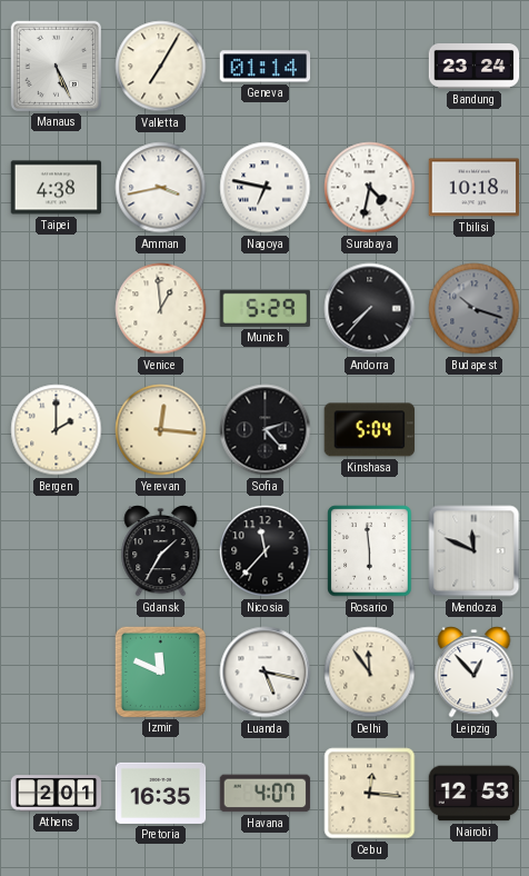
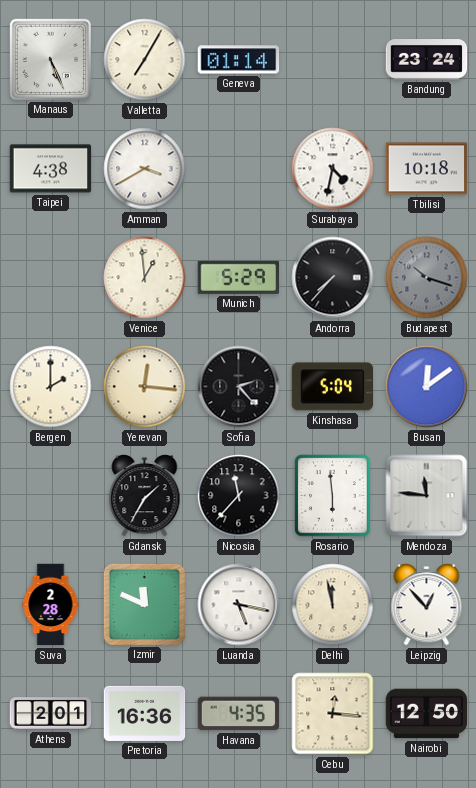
Amman: 3:43 -> 3:40 (145, 169)
Nagoya: 6:47 -> none (266, 188)
Busan: none -> 12:09 (427, 387)
Mendoza: 11:49 -> 11:46 (427, 496)
Suva: none -> 2:28 (51, 605)
Delhi: 11:54 -> 11:58 (333, 605)
Pretoria: 16:35 -> 16:36 (145, 713)
Havana: 4:07 -> 4:35 (239, 714)
Nairobi: 12:53 -> 12:50 (427, 714)
